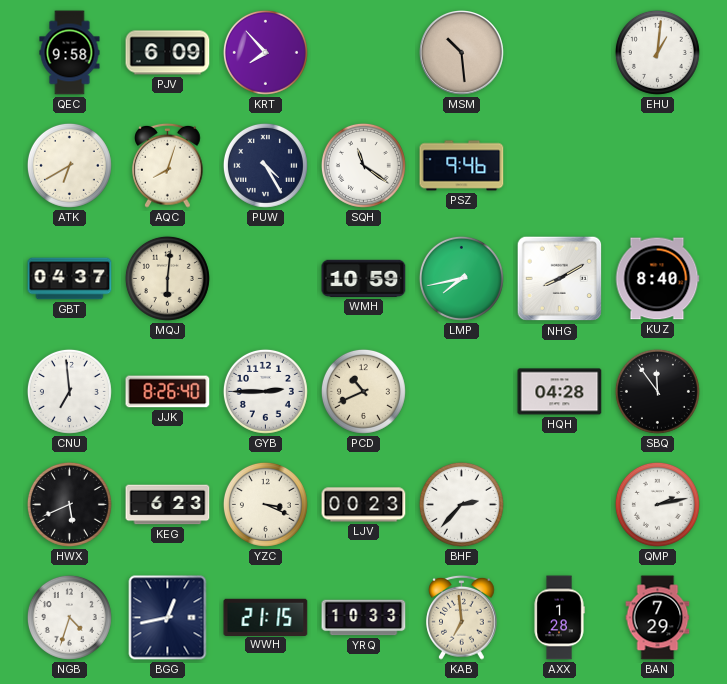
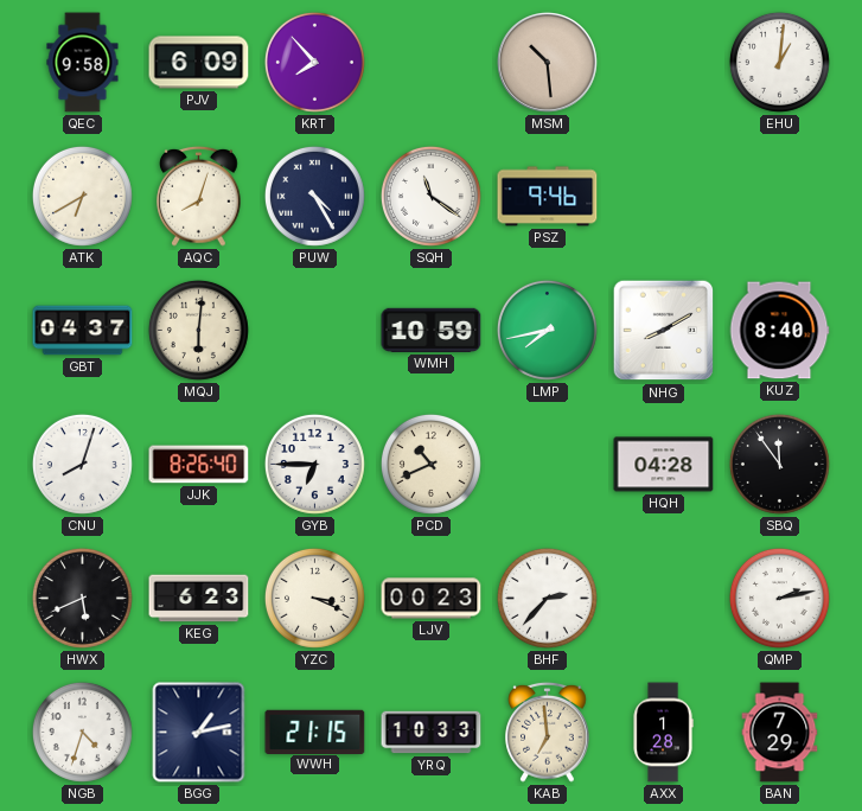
CNU: 6:59 -> 8:03 (82, 464)
GYB: 2:45 -> 6:45 (314, 464)
BGG: 12:43 -> 1:13 (199, 733)
